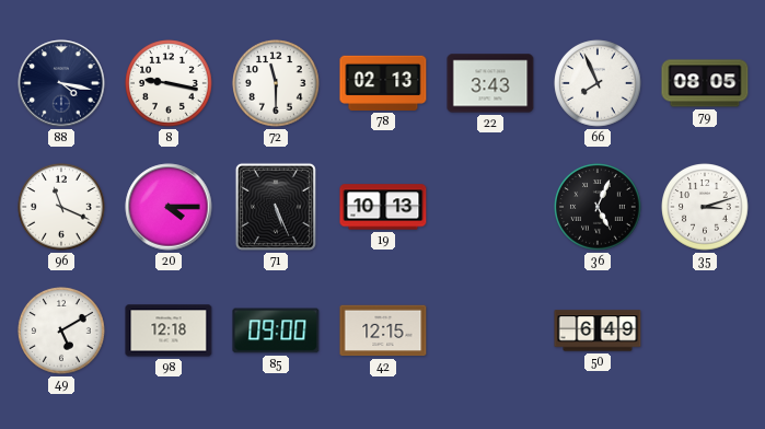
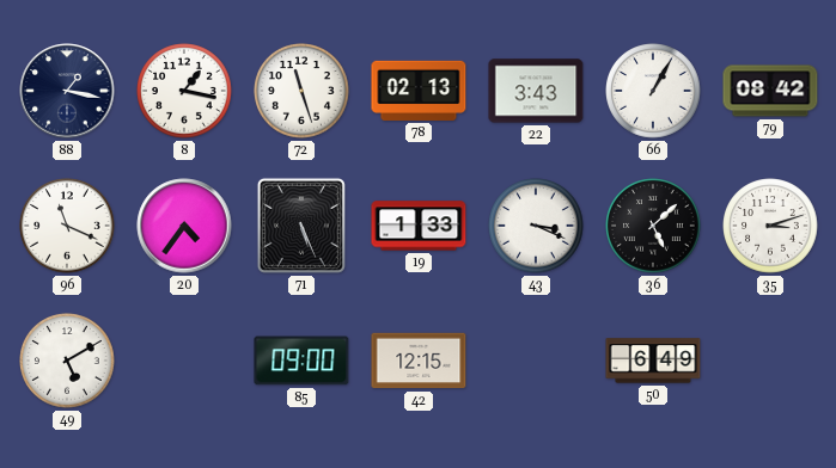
88: 4:17 -> 1:17 (67, 91)
8: 9:17 -> 1:17 (184, 91)
72: 11:30 -> 11:27 (301, 91)
66: 7:56 -> 1:05 (653, 91)
79: 08:05 -> 08:42 (770, 91)
20: 4:15 -> 4:36 (184, 226)
19: 10:13 -> 1:33 (419, 226)
43: none -> 3:19 (536, 226)
36: 5:04 -> 5:08 (653, 226)
98: 12:18 -> none (169, 331)
